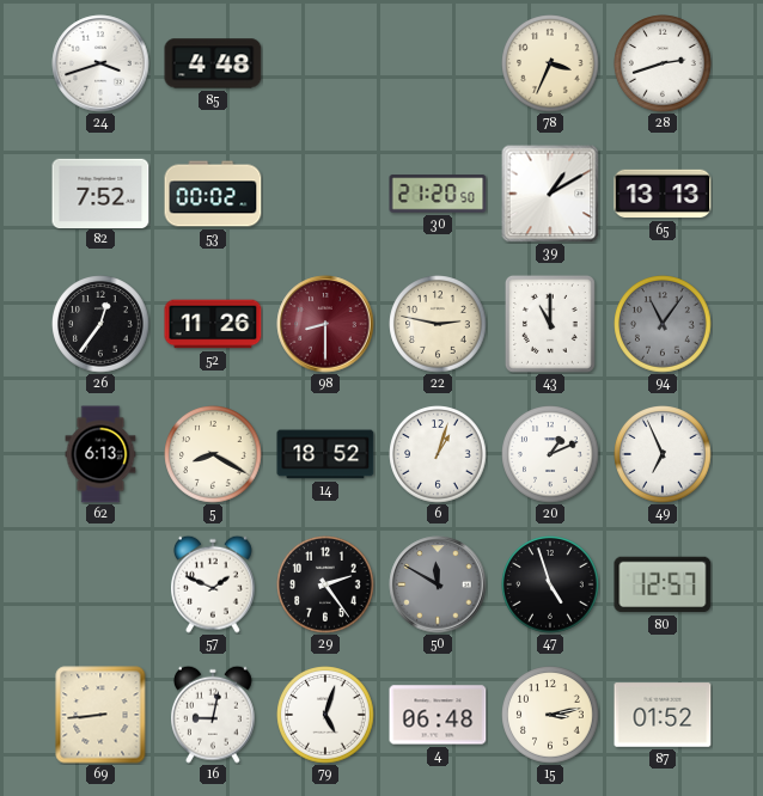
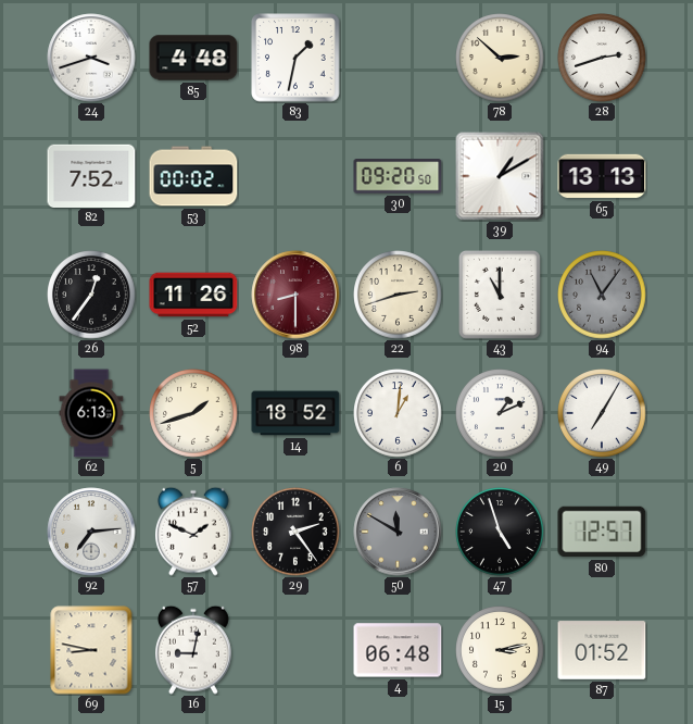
83: none -> 1:32 (295, 58)
78: 3:34 -> 2:52 (500, 58)
30: 21:20 -> 09:20 (398, 176)
22: 2:47 -> 2:42 (398, 295)
5: 8:20 -> 1:42 (193, 413)
6: 1:03 -> 1:01 (398, 413)
49: 6:56 -> 7:05 (602, 413)
92: none -> 7:14 (91, 532)
69: 8:44 -> 8:47 (91, 650)
79: 5:03 -> none (325, 715)
